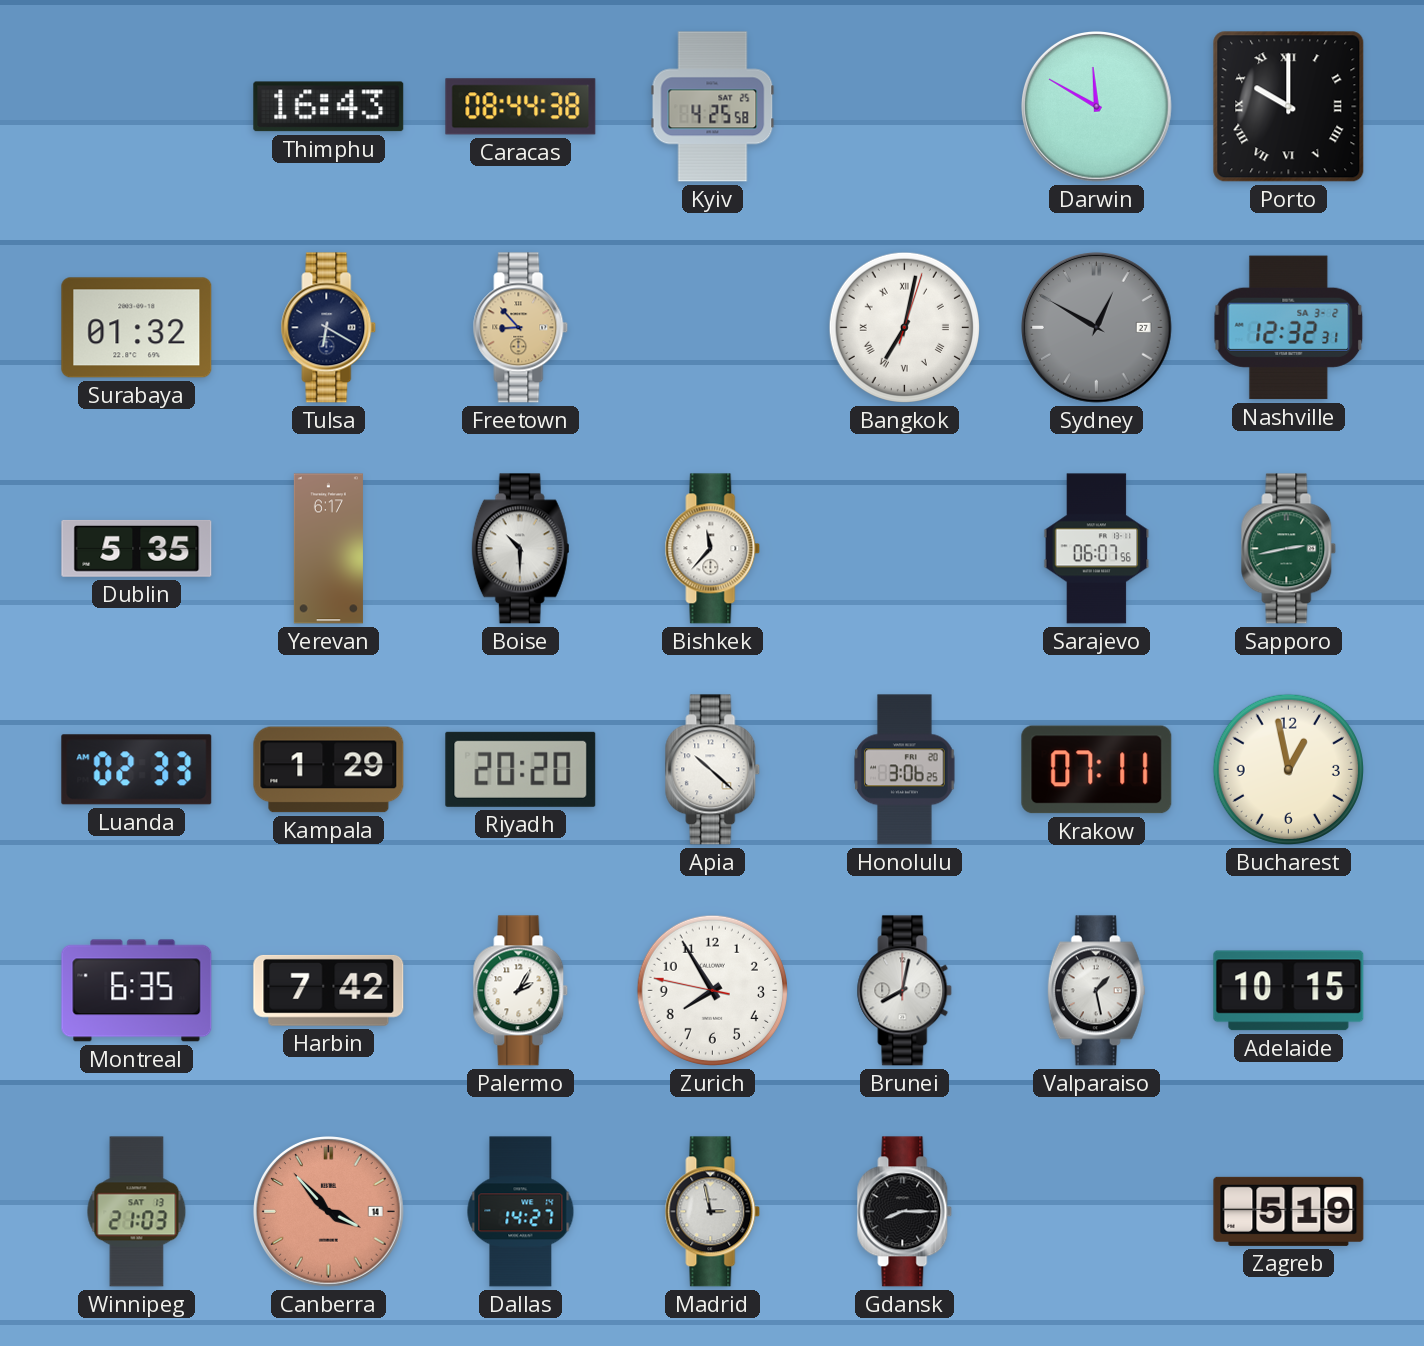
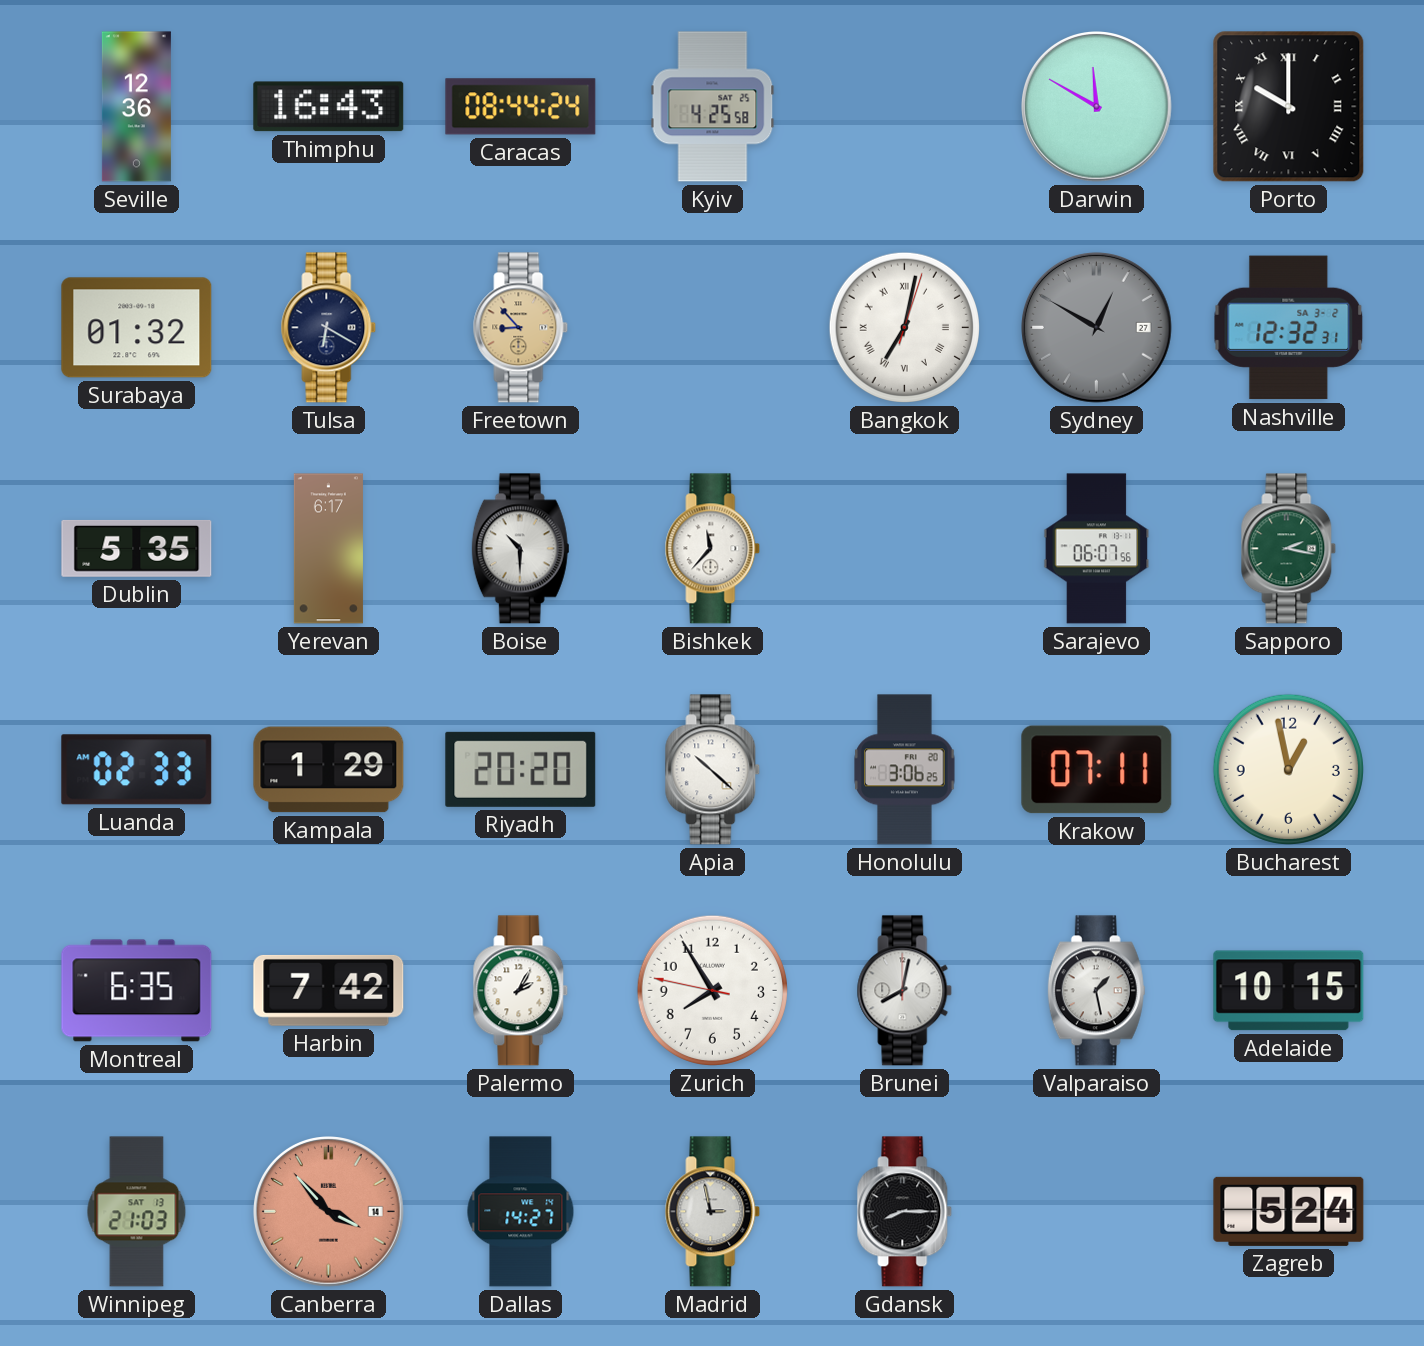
Seville: none -> 12:36 (136, 107)
Caracas: 08:44:38 -> 08:44:24 (521, 107)
Sapporo: 2:43 -> 2:17 (1289, 549)
Zagreb: 5:19 -> 5:24 (1289, 1211)
